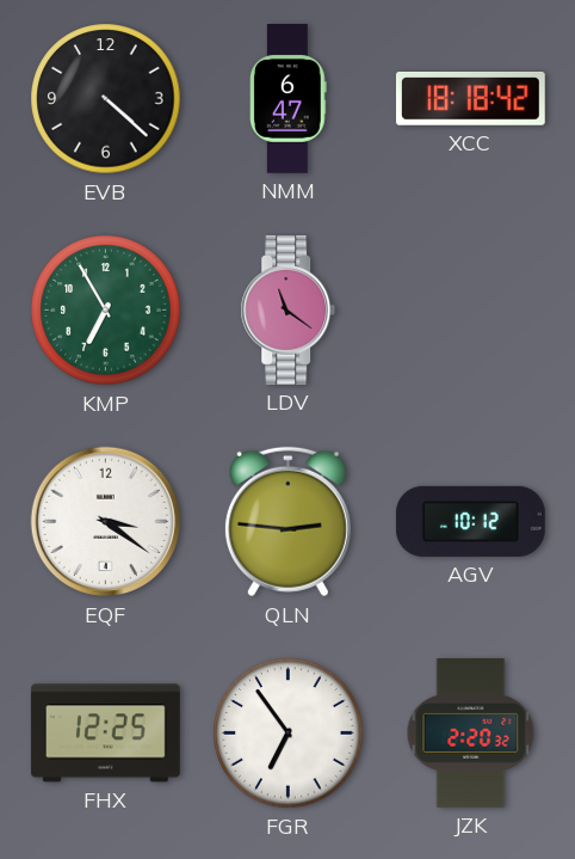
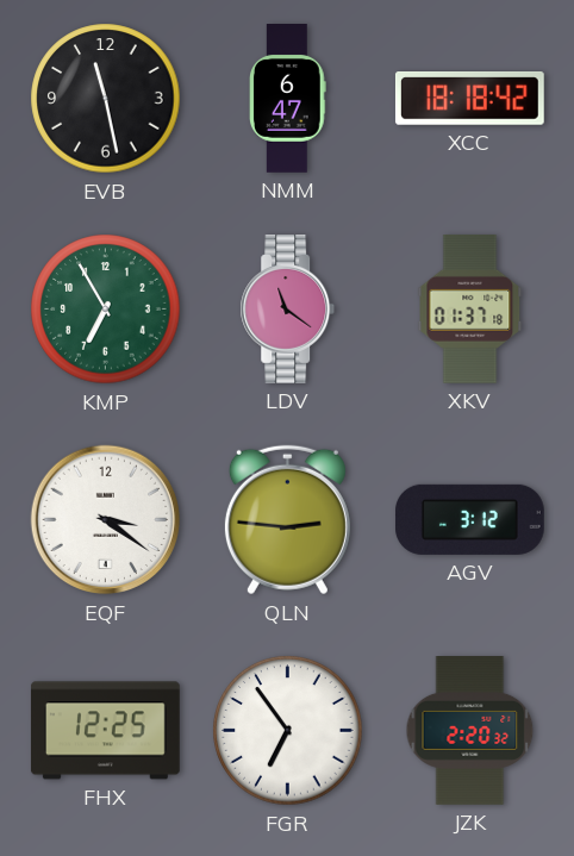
EVB: 4:22 -> 11:28 (106, 99)
XKV: none -> 01:37 (470, 308)
AGV: 10:12 -> 3:12 (469, 519)
